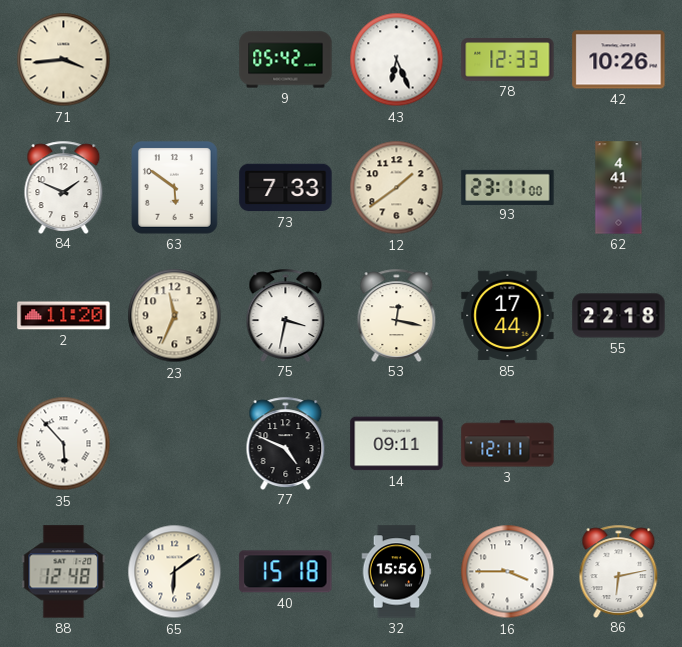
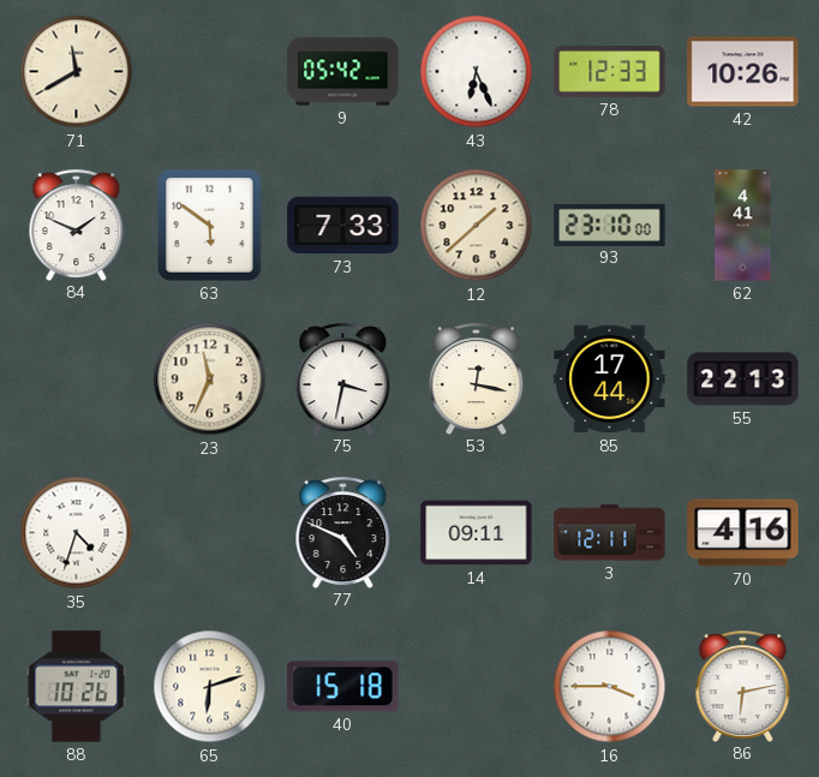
71: 3:44 -> 11:40 (77, 72)
12: 1:39 -> 1:38 (477, 226)
93: 23:11 -> 23:10 (610, 225)
2: 11:20 -> none (64, 316)
55: 22:18 -> 22:13 (743, 379)
35: 5:53 -> 4:33 (77, 533)
70: none -> 4:16 (743, 533)
88: 12:48 -> 10:26 (77, 687)
65: 6:09 -> 6:12 (210, 687)
32: 15:56 -> none (397, 572)
